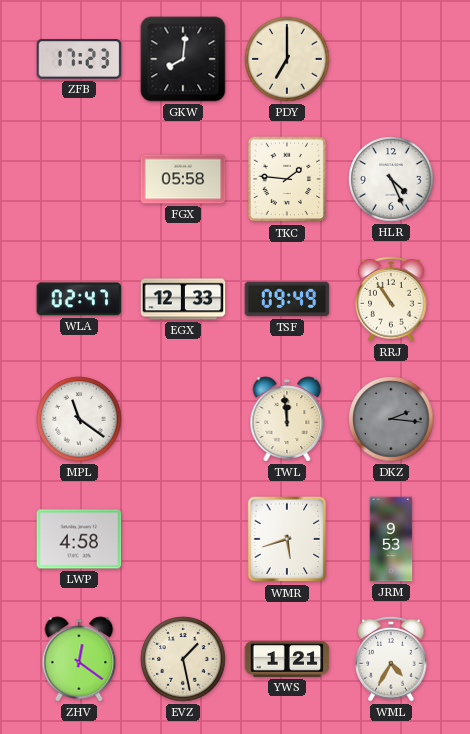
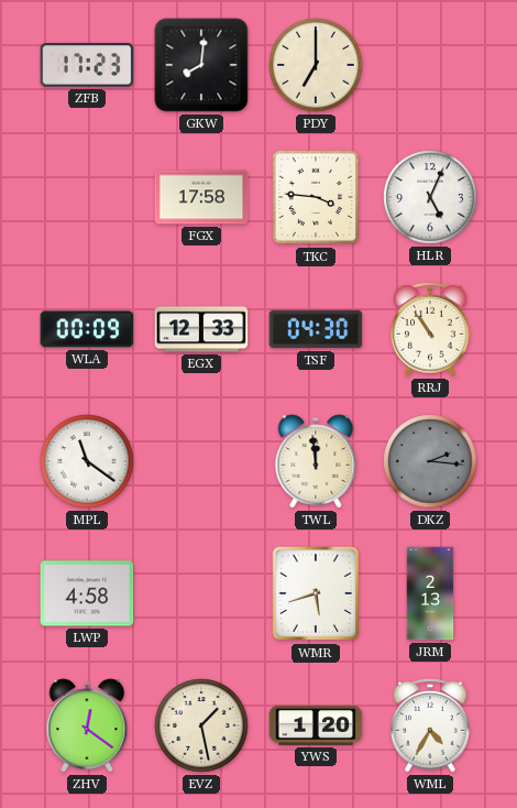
FGX: 05:58 -> 17:58 (201, 197)
TKC: 1:46 -> 3:46 (316, 197)
HLR: 4:26 -> 5:04 (430, 197)
WLA: 02:47 -> 00:09 (87, 329)
TSF: 09:49 -> 04:30 (316, 329)
JRM: 9:53 -> 2:13 (430, 593)
YWS: 1:21 -> 1:20 (316, 725)
